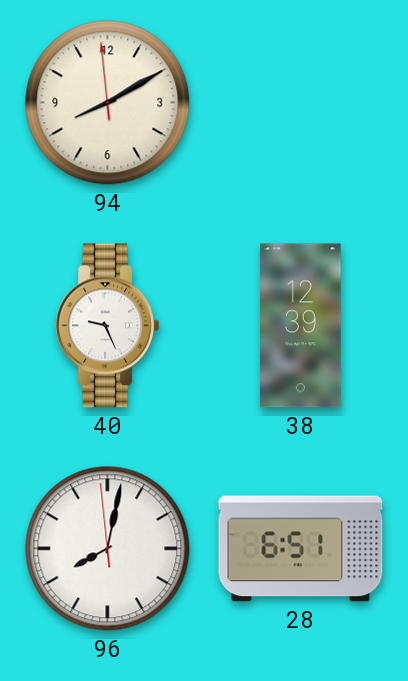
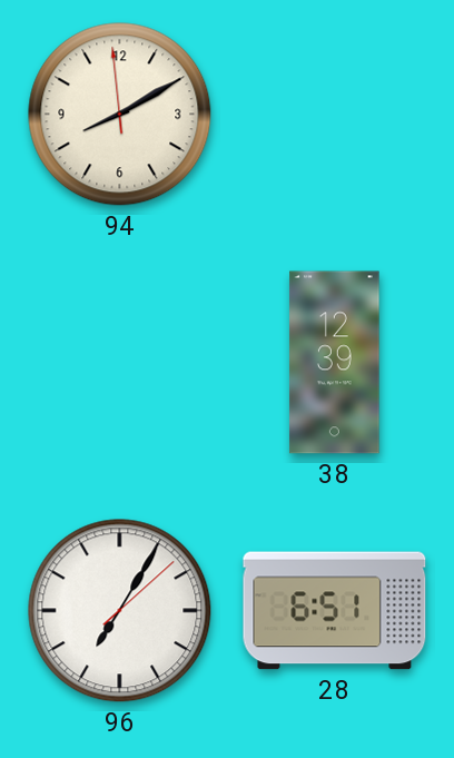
40: 9:26 -> none (108, 326)
96: 8:01 -> 7:05 (120, 611)
